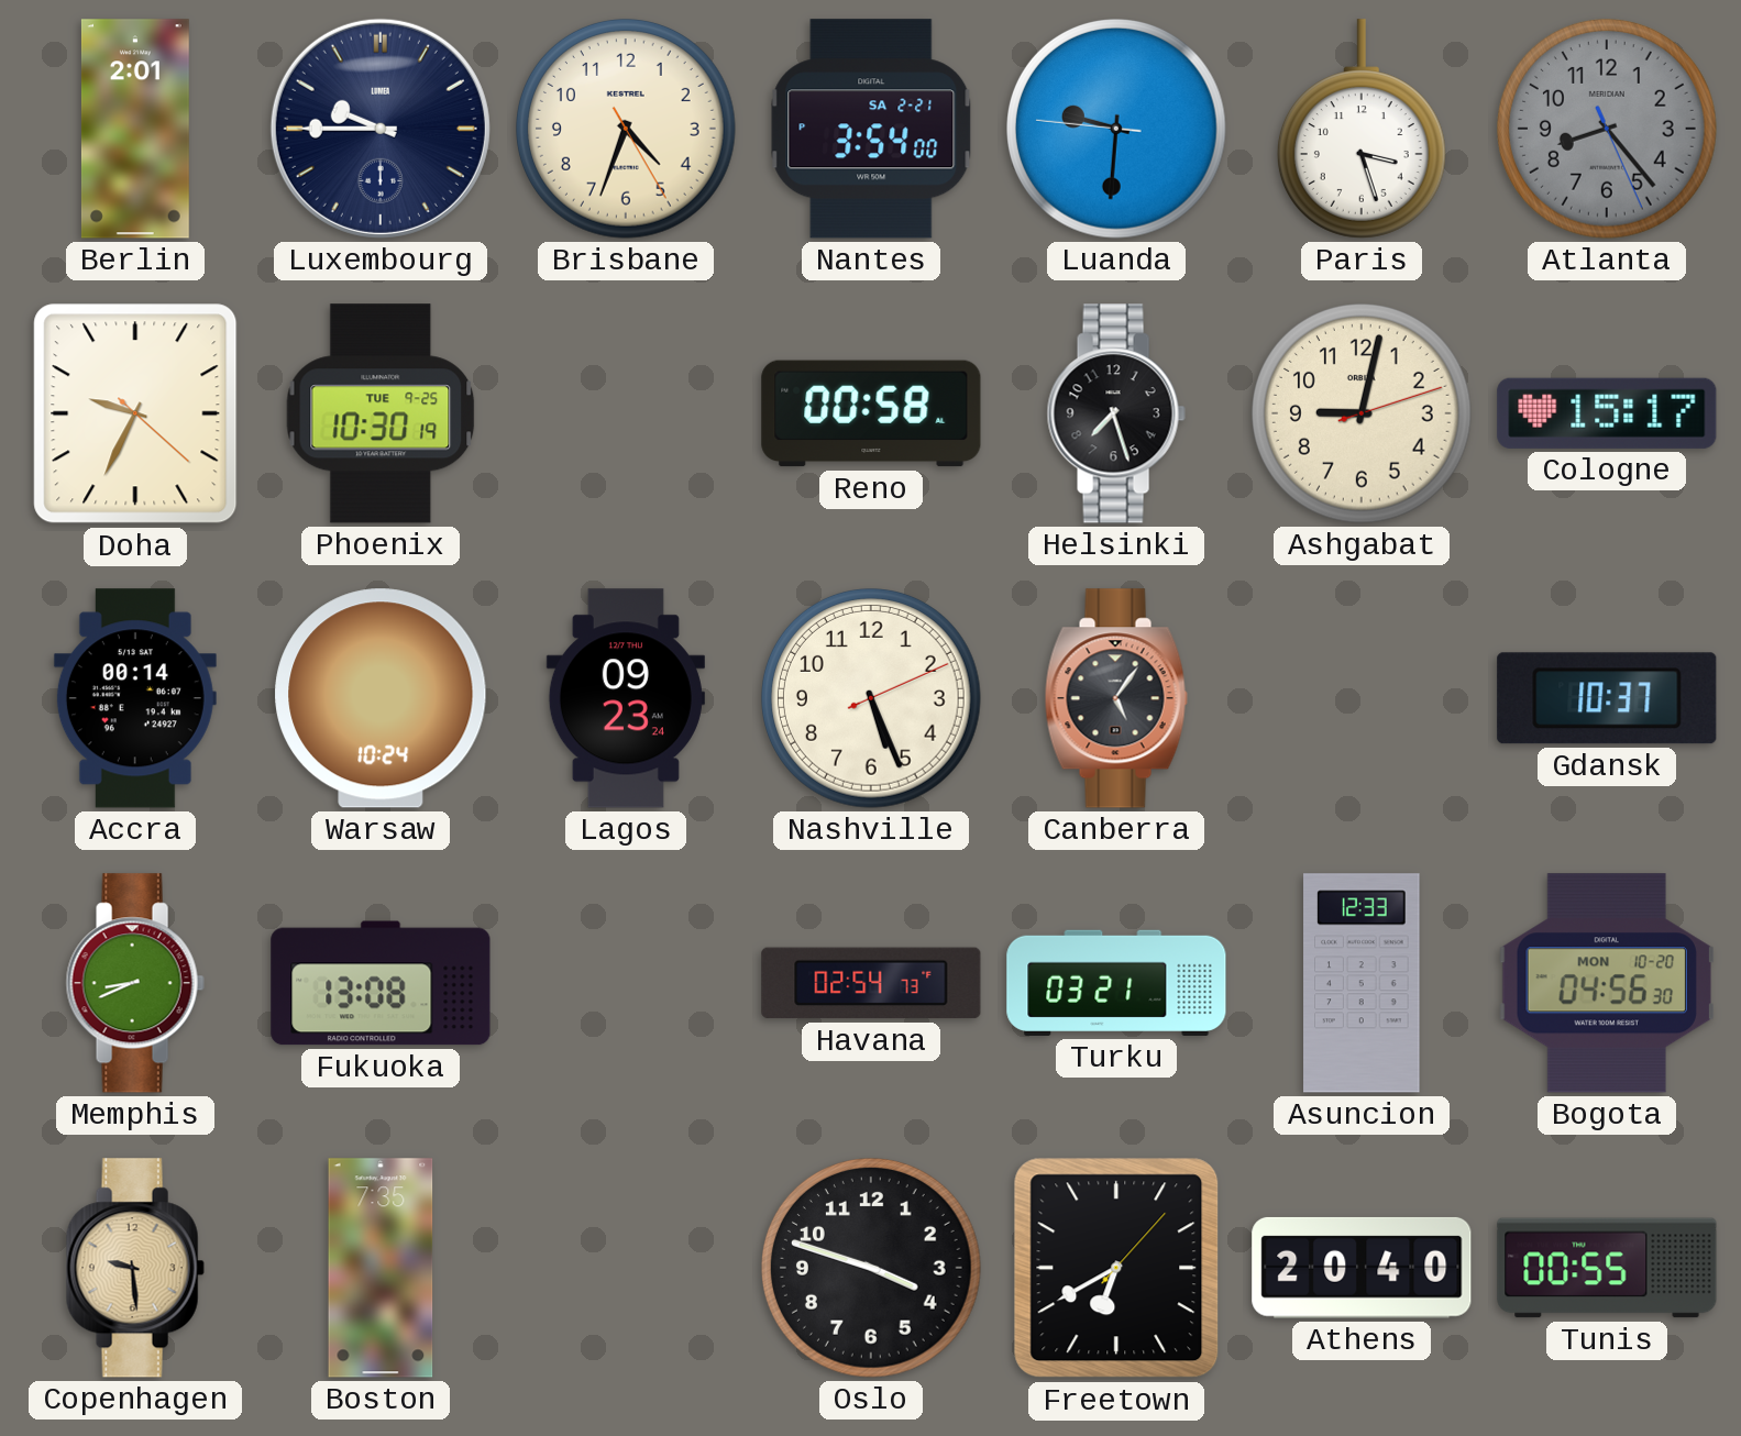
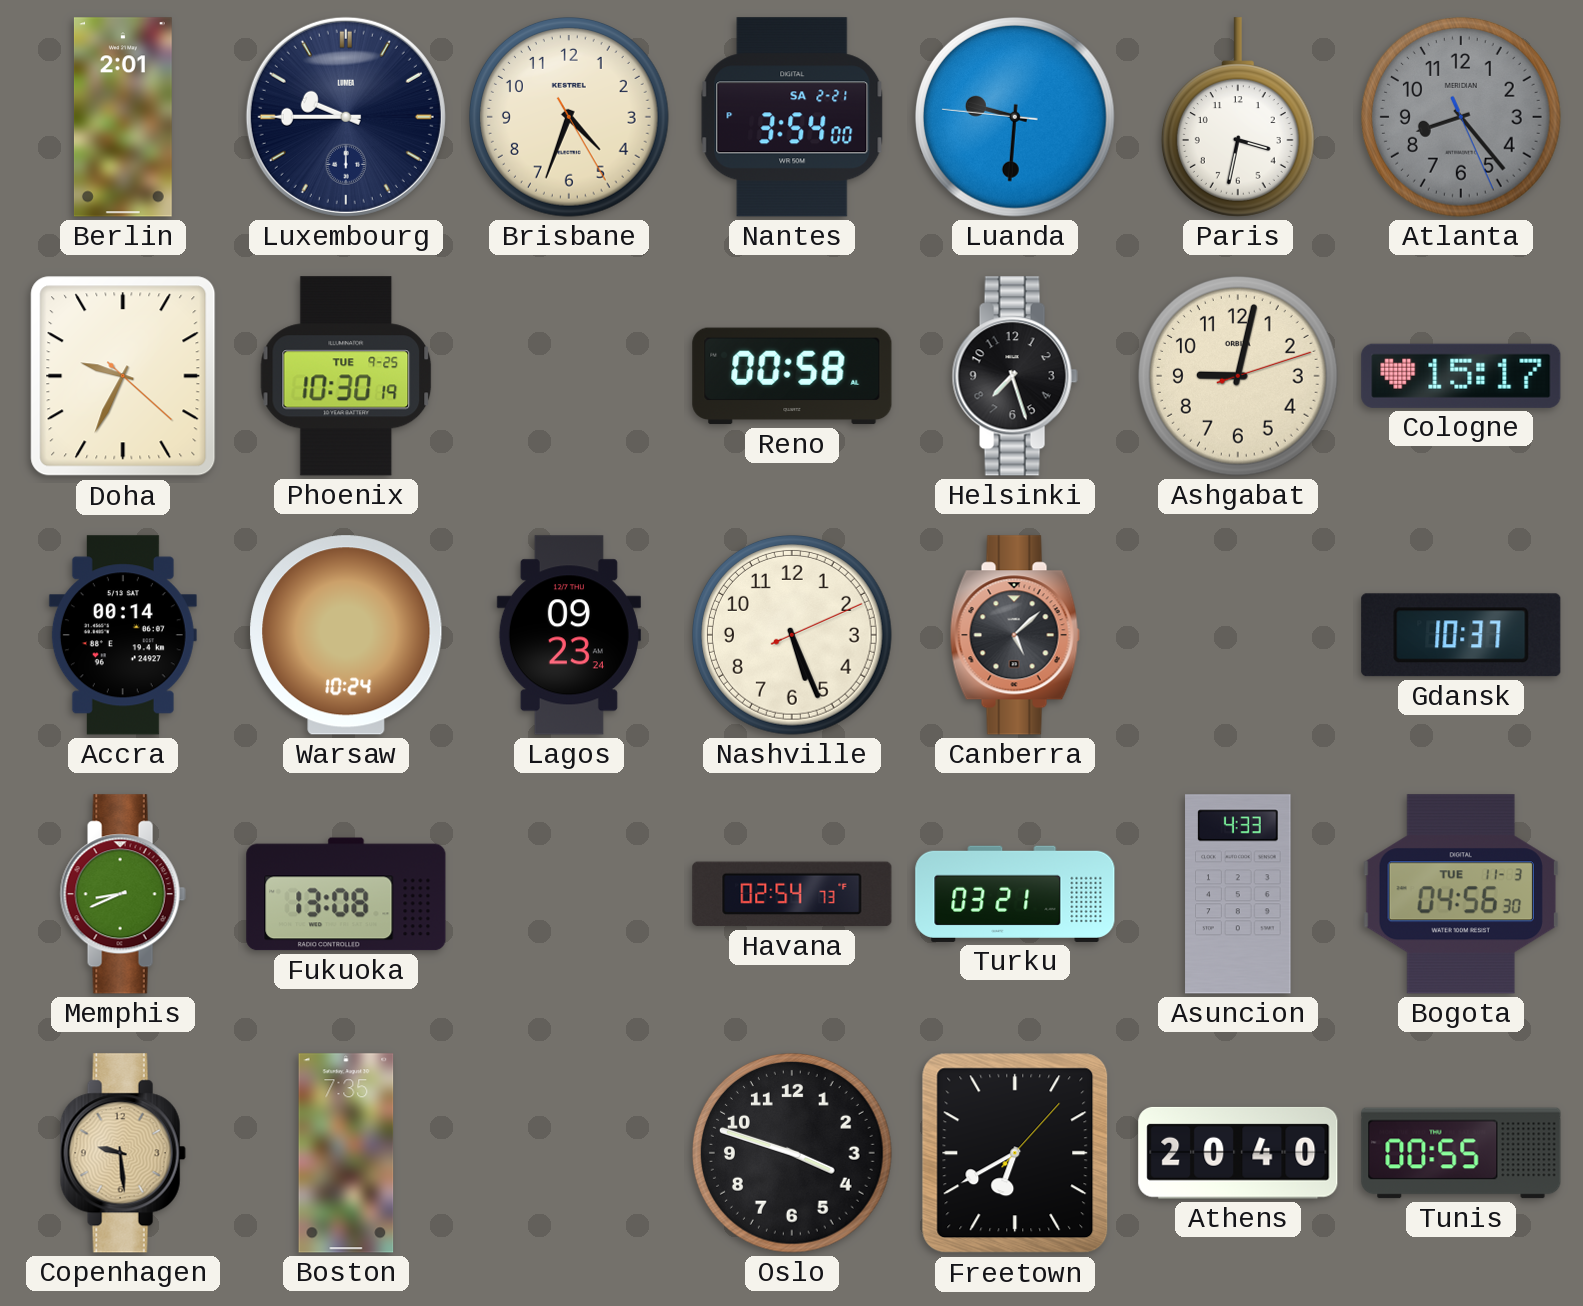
Paris: 3:27 -> 3:32 (1238, 117)
Canberra: 5:06 -> 5:08 (1015, 635)
Asuncion: 12:33 -> 4:33 (1238, 894)
Bogota date: MON 10-20 -> TUE 11-3 (1461, 894)
